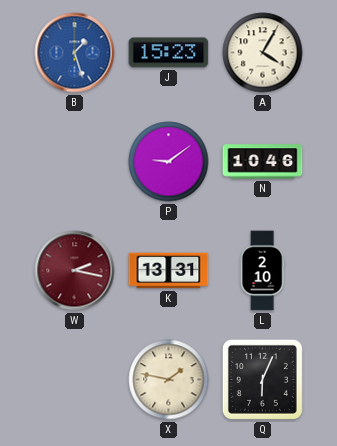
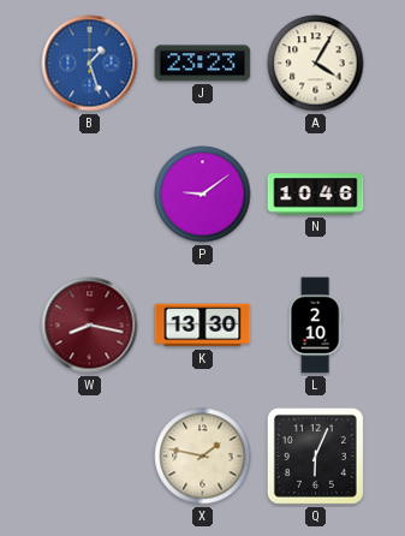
J: 15:23 -> 23:23 (203, 64)
W: 2:17 -> 8:17 (90, 326)
K: 13:31 -> 13:30 (203, 326)
